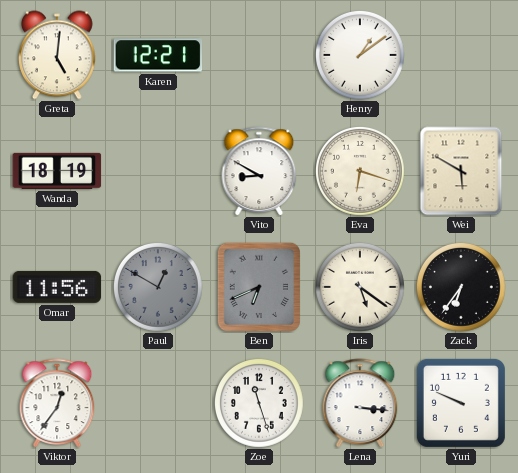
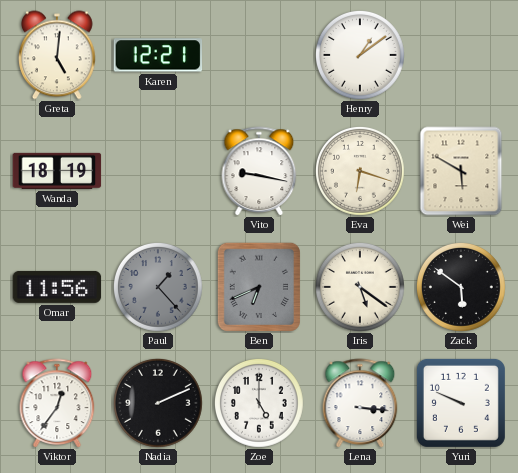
Vito: 8:50 -> 9:17 (259, 171)
Paul: 12:50 -> 1:23 (159, 288)
Zack: 6:36 -> 5:51 (462, 288)
Nadia: none -> 2:11 (159, 404)
Zoe: 11:27 -> 5:00 (260, 404)
